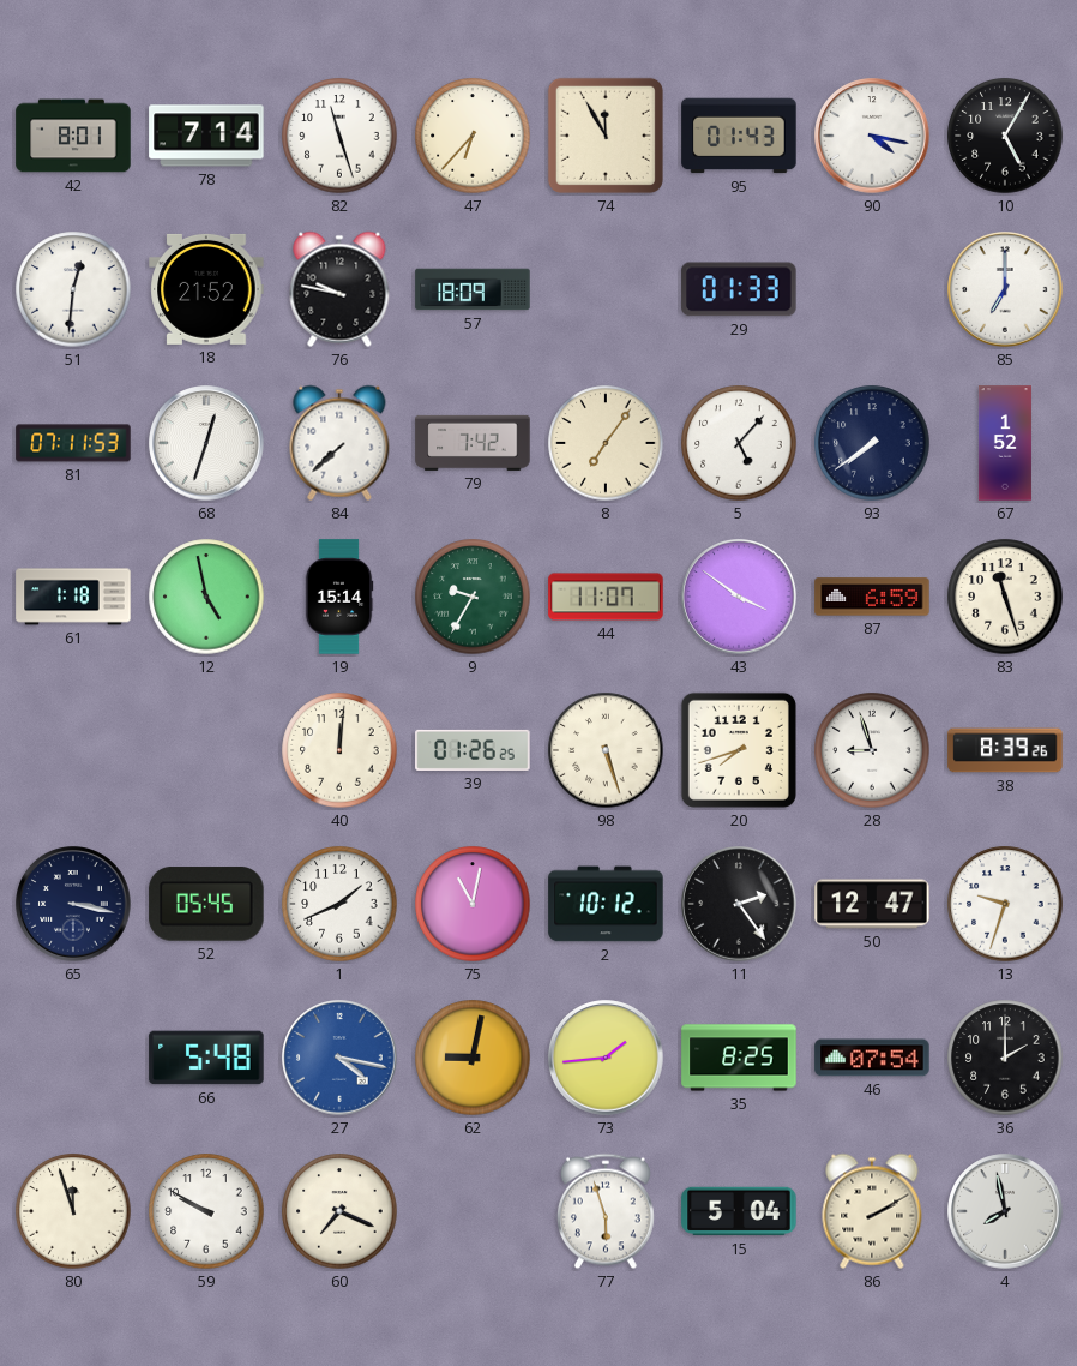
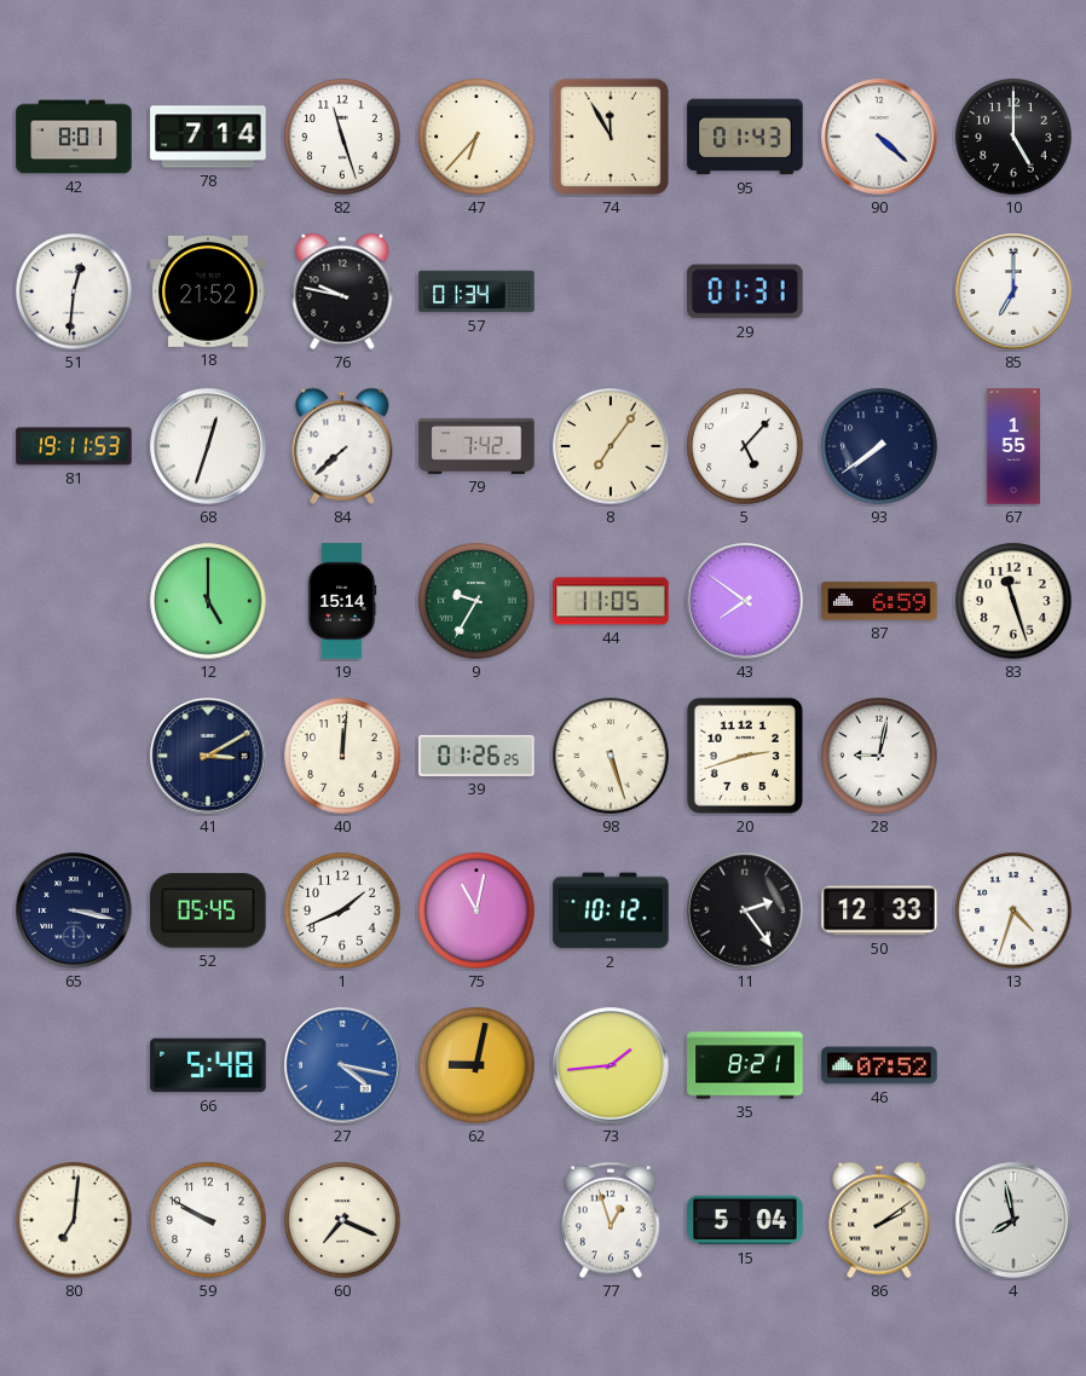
90: 4:17 -> 4:22 (879, 137)
10: 5:05 -> 5:00 (1013, 137)
57: 18:09 -> 01:34 (476, 291)
29: 01:33 -> 01:31 (745, 291)
81: 07:11 -> 19:11 (74, 446)
67: 1:52 -> 1:55 (1012, 446)
61: 1:18 -> none (73, 597)
12: 4:58 -> 5:00 (208, 601)
44: 11:07 -> 11:05 (611, 601)
43: 3:51 -> 7:51 (745, 601)
41: none -> 3:10 (208, 756)
20: 7:42 -> 2:42 (745, 756)
28: 8:57 -> 9:02 (879, 756)
38: 8:39 -> none (1005, 750)
50: 12:47 -> 12:33 (879, 910)
13: 9:33 -> 4:33 (1013, 910)
35: 8:25 -> 8:21 (745, 1065)
46: 07:54 -> 07:52 (879, 1065)
36: 2:00 -> none (1005, 1058)
80: 11:57 -> 7:01 (74, 1220)
77: 5:57 -> 12:57 (611, 1220)
86: 2:10 -> 2:09 (879, 1220)
